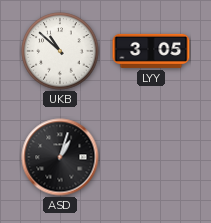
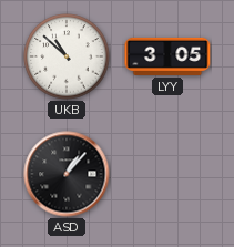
ASD: 1:03 -> 1:07 (67, 174)
